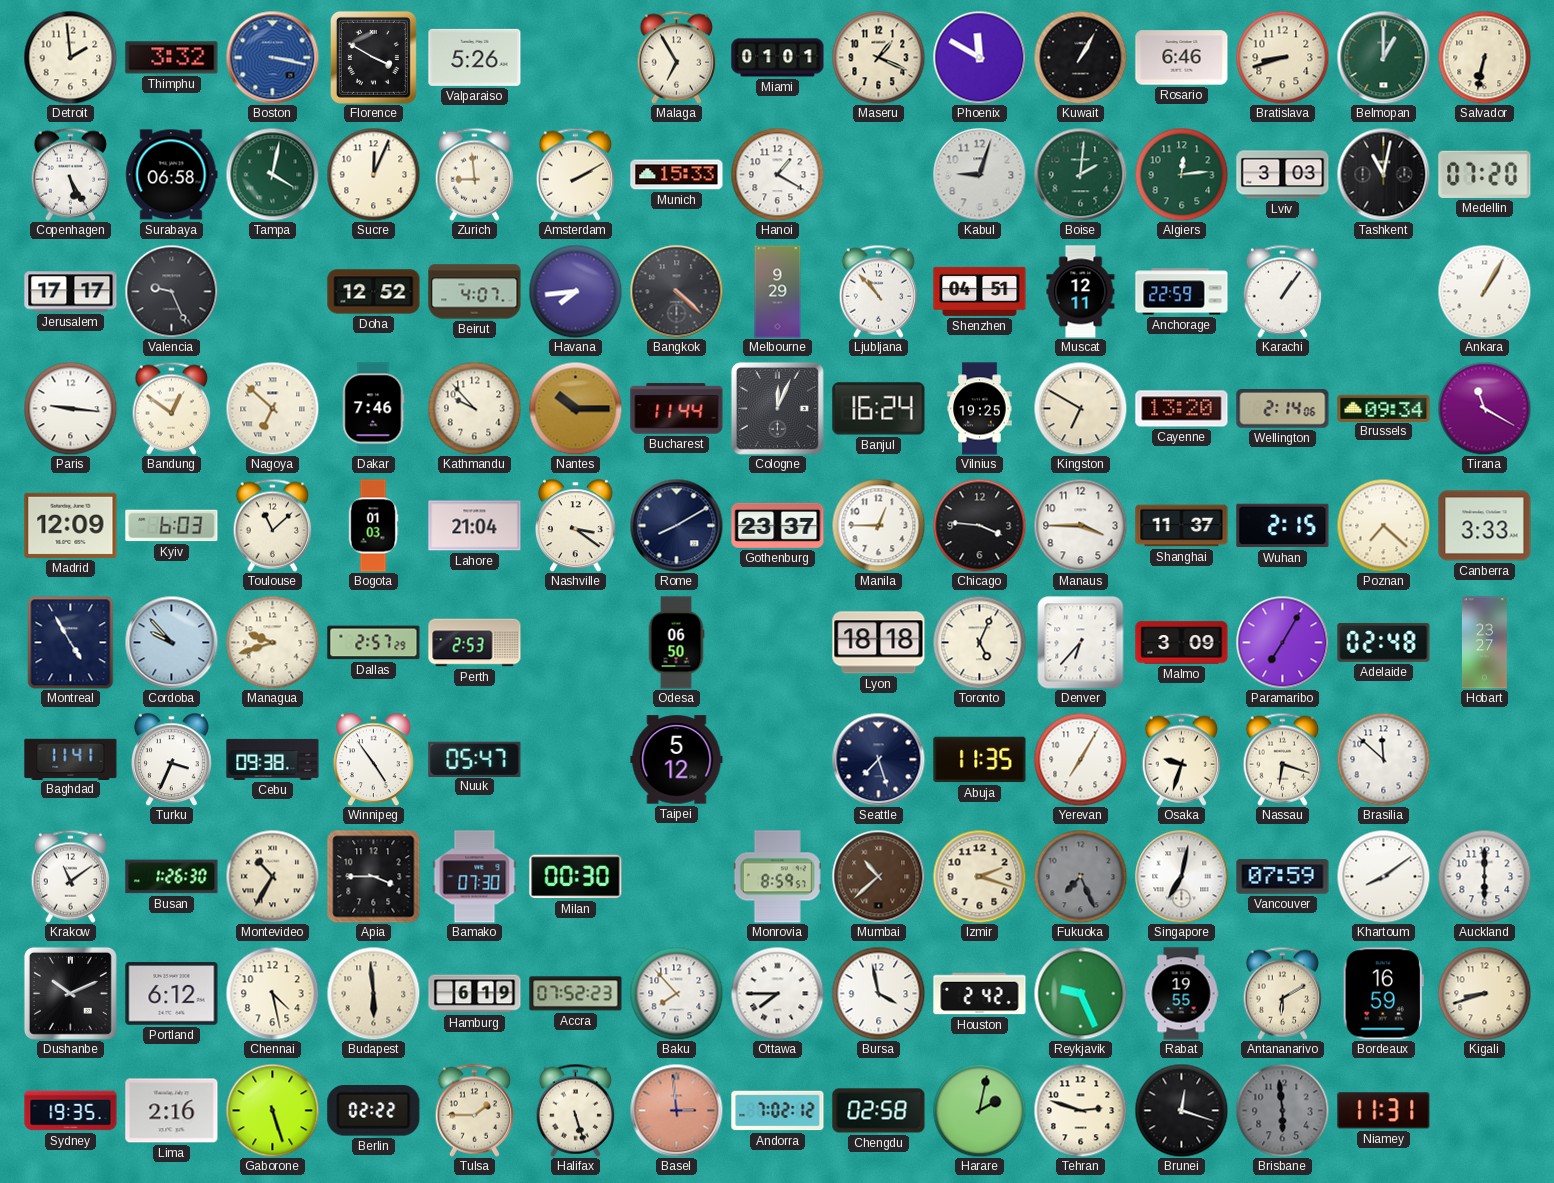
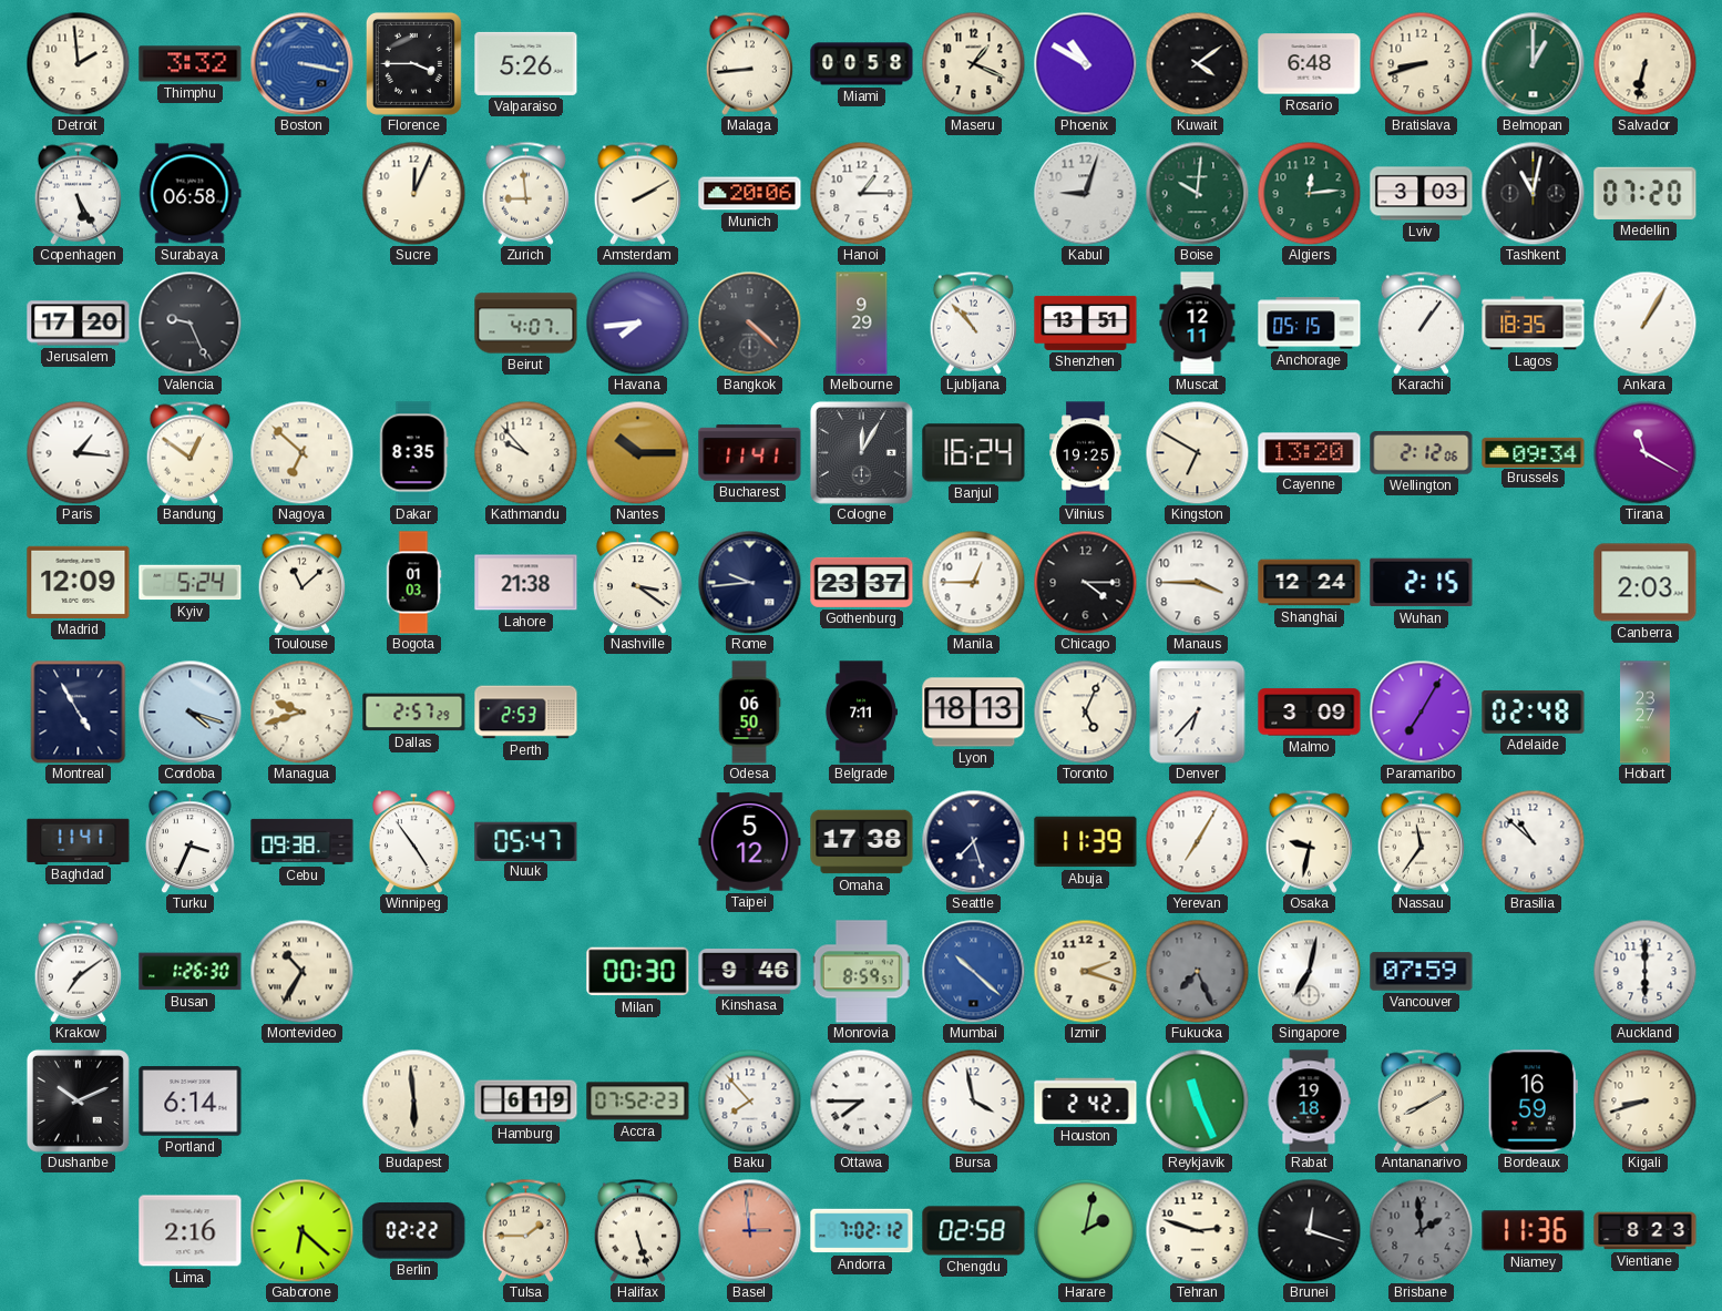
Florence: 3:50 -> 3:45 (413, 63)
Malaga: 6:55 -> 8:44 (750, 63)
Miami: 01:01 -> 00:58 (862, 64)
Phoenix: 11:50 -> 10:50 (1085, 63)
Kuwait: 1:05 -> 4:09 (1197, 63)
Rosario: 6:46 -> 6:48 (1310, 64)
Tampa: 4:02 -> none (272, 174)
Munich: 15:33 -> 20:06 (750, 194)
Hanoi: 1:20 -> 1:15 (861, 193)
Boise: 2:01 -> 10:01 (1197, 193)
Jerusalem: 17:17 -> 17:20 (79, 324)
Doha: 12:52 -> none (374, 292)
Shenzhen: 04:51 -> 13:51 (1086, 322)
Anchorage: 22:59 -> 05:15 (1310, 324)
Lagos: none -> 18:35 (1534, 324)
Paris: 9:16 -> 1:16 (78, 452)
Dakar: 7:46 -> 8:35 (414, 453)
Bucharest: 11:44 -> 11:41 (750, 453)
Cologne: 12:04 -> 12:05 (861, 452)
Wellington: 2:14 -> 2:12 (1422, 453)
Kyiv: 6:03 -> 5:24 (191, 583)
Lahore: 21:04 -> 21:38 (526, 583)
Rome: 8:10 -> 9:44 (749, 582)
Chicago: 3:46 -> 4:15 (1085, 582)
Shanghai: 11:37 -> 12:24 (1310, 583)
Poznan: 7:22 -> none (1383, 525)
Canberra: 3:33 -> 2:03 (1646, 583)
Cordoba: 9:53 -> 4:18 (189, 711)
Belgrade: none -> 7:11 (860, 713)
Lyon: 18:18 -> 18:13 (974, 713)
Omaha: none -> 17:38 (862, 842)
Abuja: 11:35 -> 11:39 (1086, 842)
Osaka: 9:33 -> 9:32 (1310, 841)
Nassau: 6:18 -> 11:36 (1422, 841)
Brasilia: 11:52 -> 10:52 (1533, 841)
Krakow: 11:09 -> 7:09 (79, 971)
Apia: 3:45 -> none (374, 877)
Bamako: 07:30 -> none (475, 877)
Kinshasa: none -> 9:46 (750, 972)
Mumbai: 10:38 -> 10:22 (973, 971)
Mumbai dial: brown -> blue (973, 971)
Khartoum: 8:09 -> none (1383, 876)
Portland: 6:12 -> 6:14 (191, 1102)
Chennai: 4:28 -> none (272, 993)
Reykjavik: 9:26 -> 11:26 (1197, 1100)
Rabat: 19:55 -> 19:18 (1309, 1102)
Antananarivo: 6:10 -> 8:10 (1422, 1100)
Sydney: 19:35 -> none (71, 1111)
Gaborone: 5:27 -> 6:22 (301, 1230)
Brisbane: 5:59 -> 1:59 (1421, 1230)
Niamey: 11:31 -> 11:36 (1534, 1231)
Vientiane: none -> 8:23 (1646, 1231)
